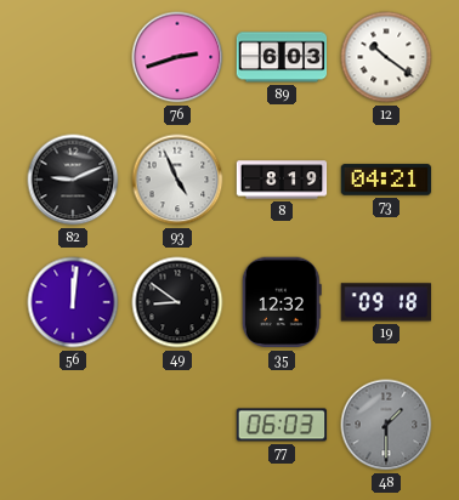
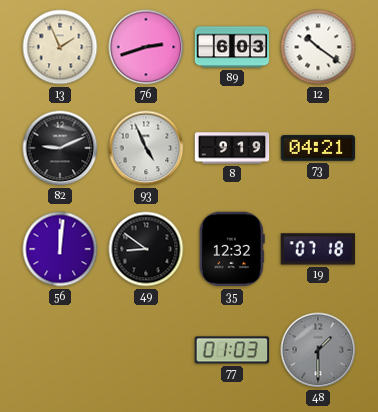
13: none -> 1:56 (60, 47)
8: 8:19 -> 9:19 (232, 148)
19: 09:18 -> 07:18 (317, 249)
77: 06:03 -> 01:03 (232, 350)
